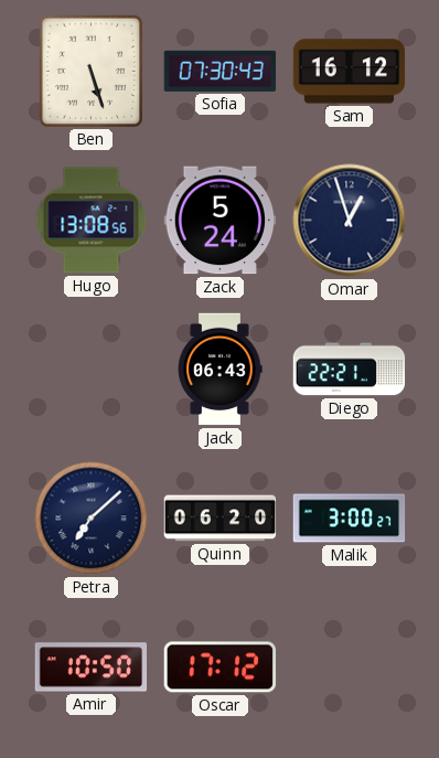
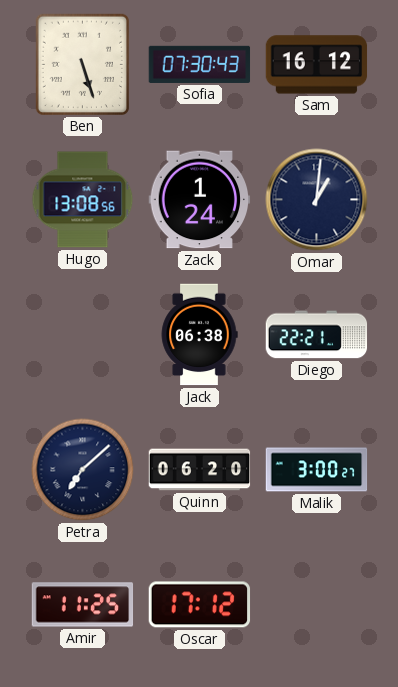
Zack: 5:24 -> 1:24 (200, 200)
Omar: 12:57 -> 1:01 (317, 200)
Jack: 06:43 -> 06:38 (199, 335)
Amir: 10:50 -> 11:25 (83, 605)
